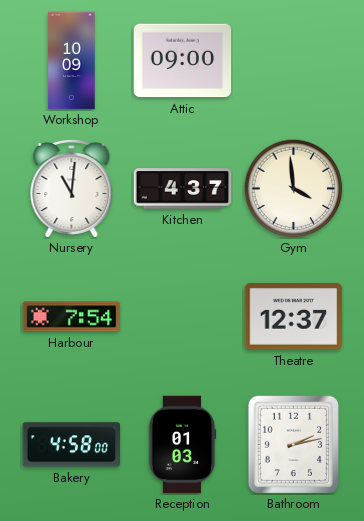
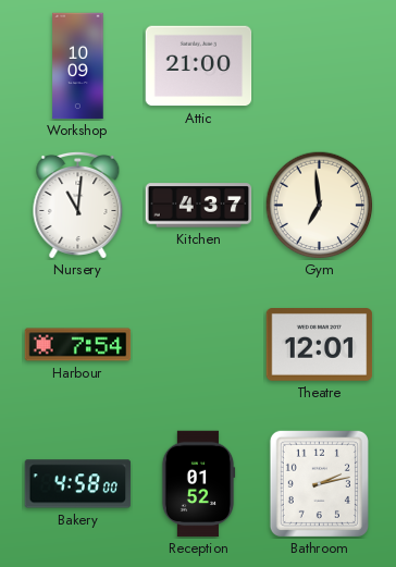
Attic: 09:00 -> 21:00 (199, 66)
Gym: 3:59 -> 6:59 (320, 206)
Theatre: 12:37 -> 12:01 (320, 345)
Reception: 01:03 -> 01:52 (198, 484)
